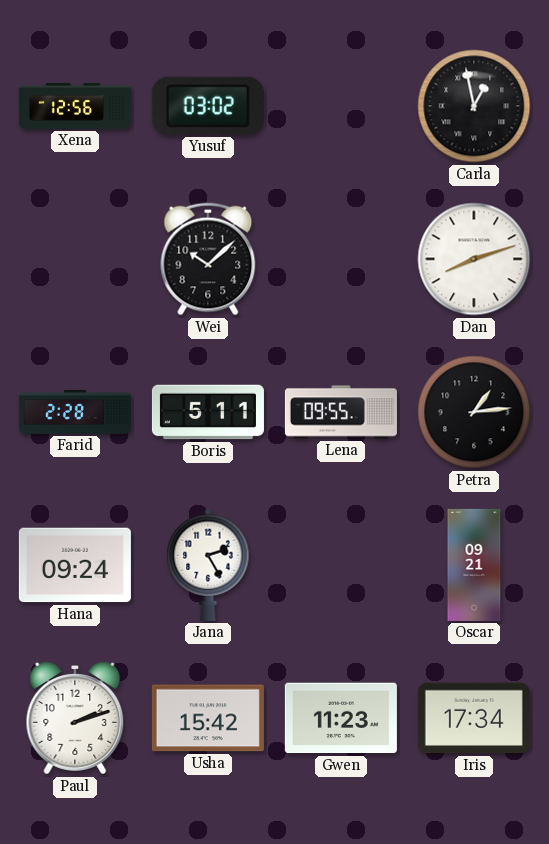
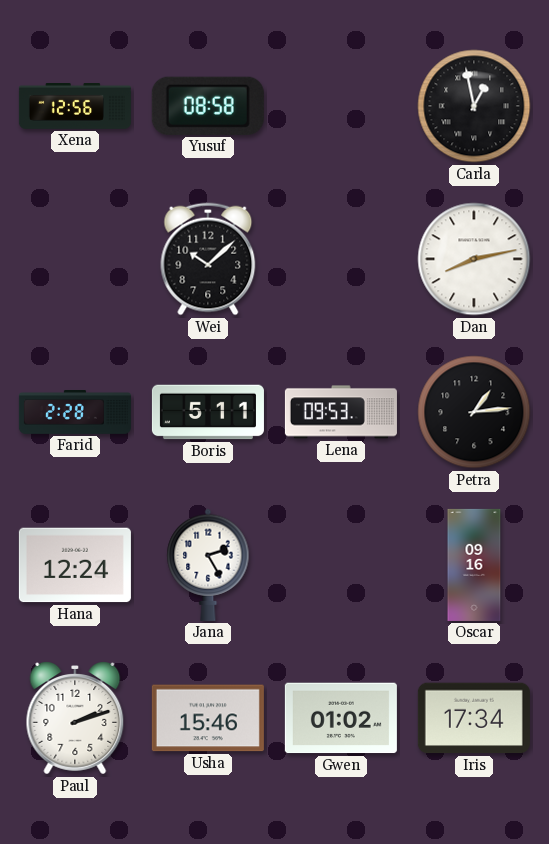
Yusuf: 03:02 -> 08:58 (208, 106)
Dan: 8:12 -> 8:13 (474, 259)
Lena: 09:55 -> 09:53 (341, 412)
Hana: 09:24 -> 12:24 (75, 565)
Oscar: 09:21 -> 09:16 (474, 565)
Usha: 15:42 -> 15:46 (208, 718)
Gwen: 11:23 -> 01:02 (341, 718)
